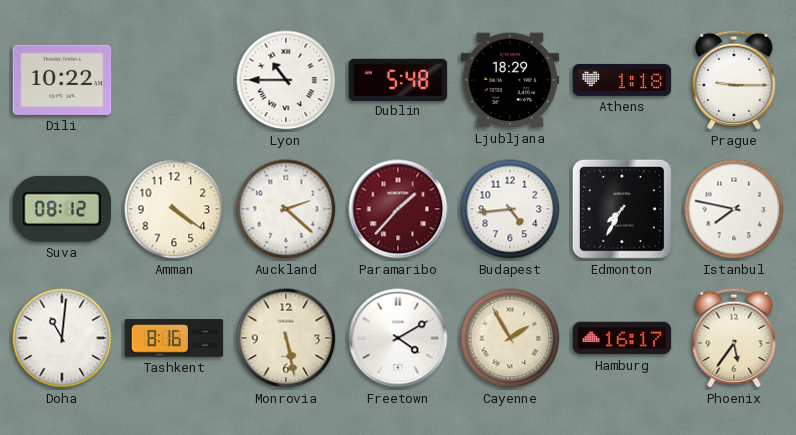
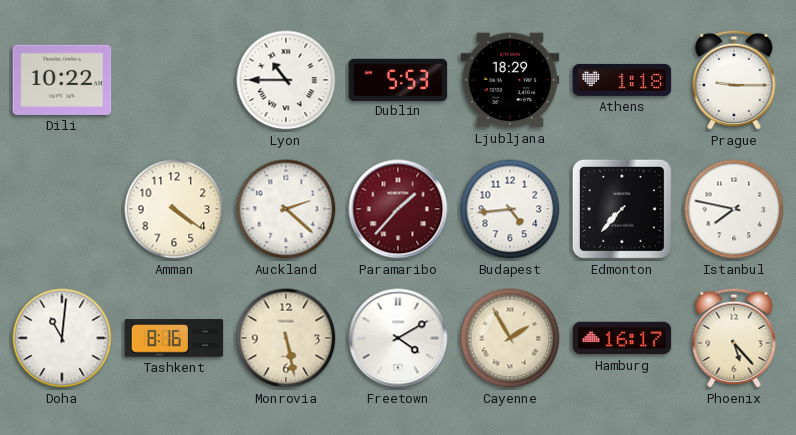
Dublin: 5:48 -> 5:53 (398, 79)
Suva: 08:12 -> none (62, 209)
Edmonton: 7:35 -> 7:37 (622, 209)
Phoenix: 5:36 -> 5:23 (734, 338)
